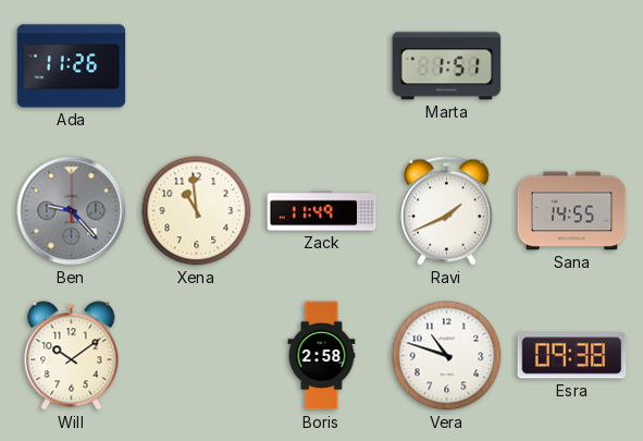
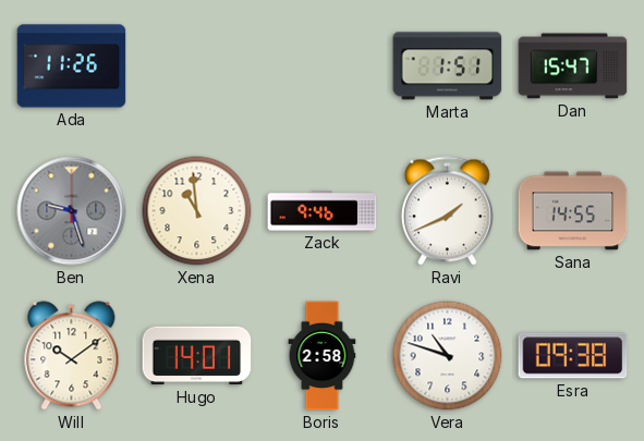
Dan: none -> 15:47 (573, 66)
Ben: 9:23 -> 9:27 (72, 211)
Zack: 11:49 -> 9:46 (323, 211)
Hugo: none -> 14:01 (197, 356)
